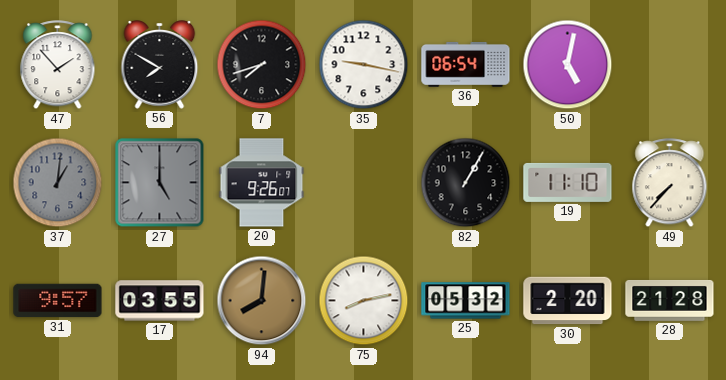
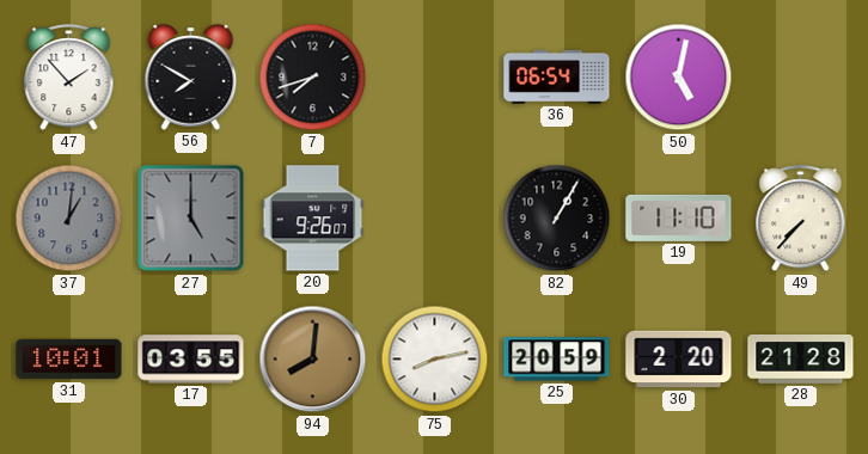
35: 9:17 -> none (364, 65)
31: 9:57 -> 10:01 (69, 360)
25: 05:32 -> 20:59 (557, 360)
